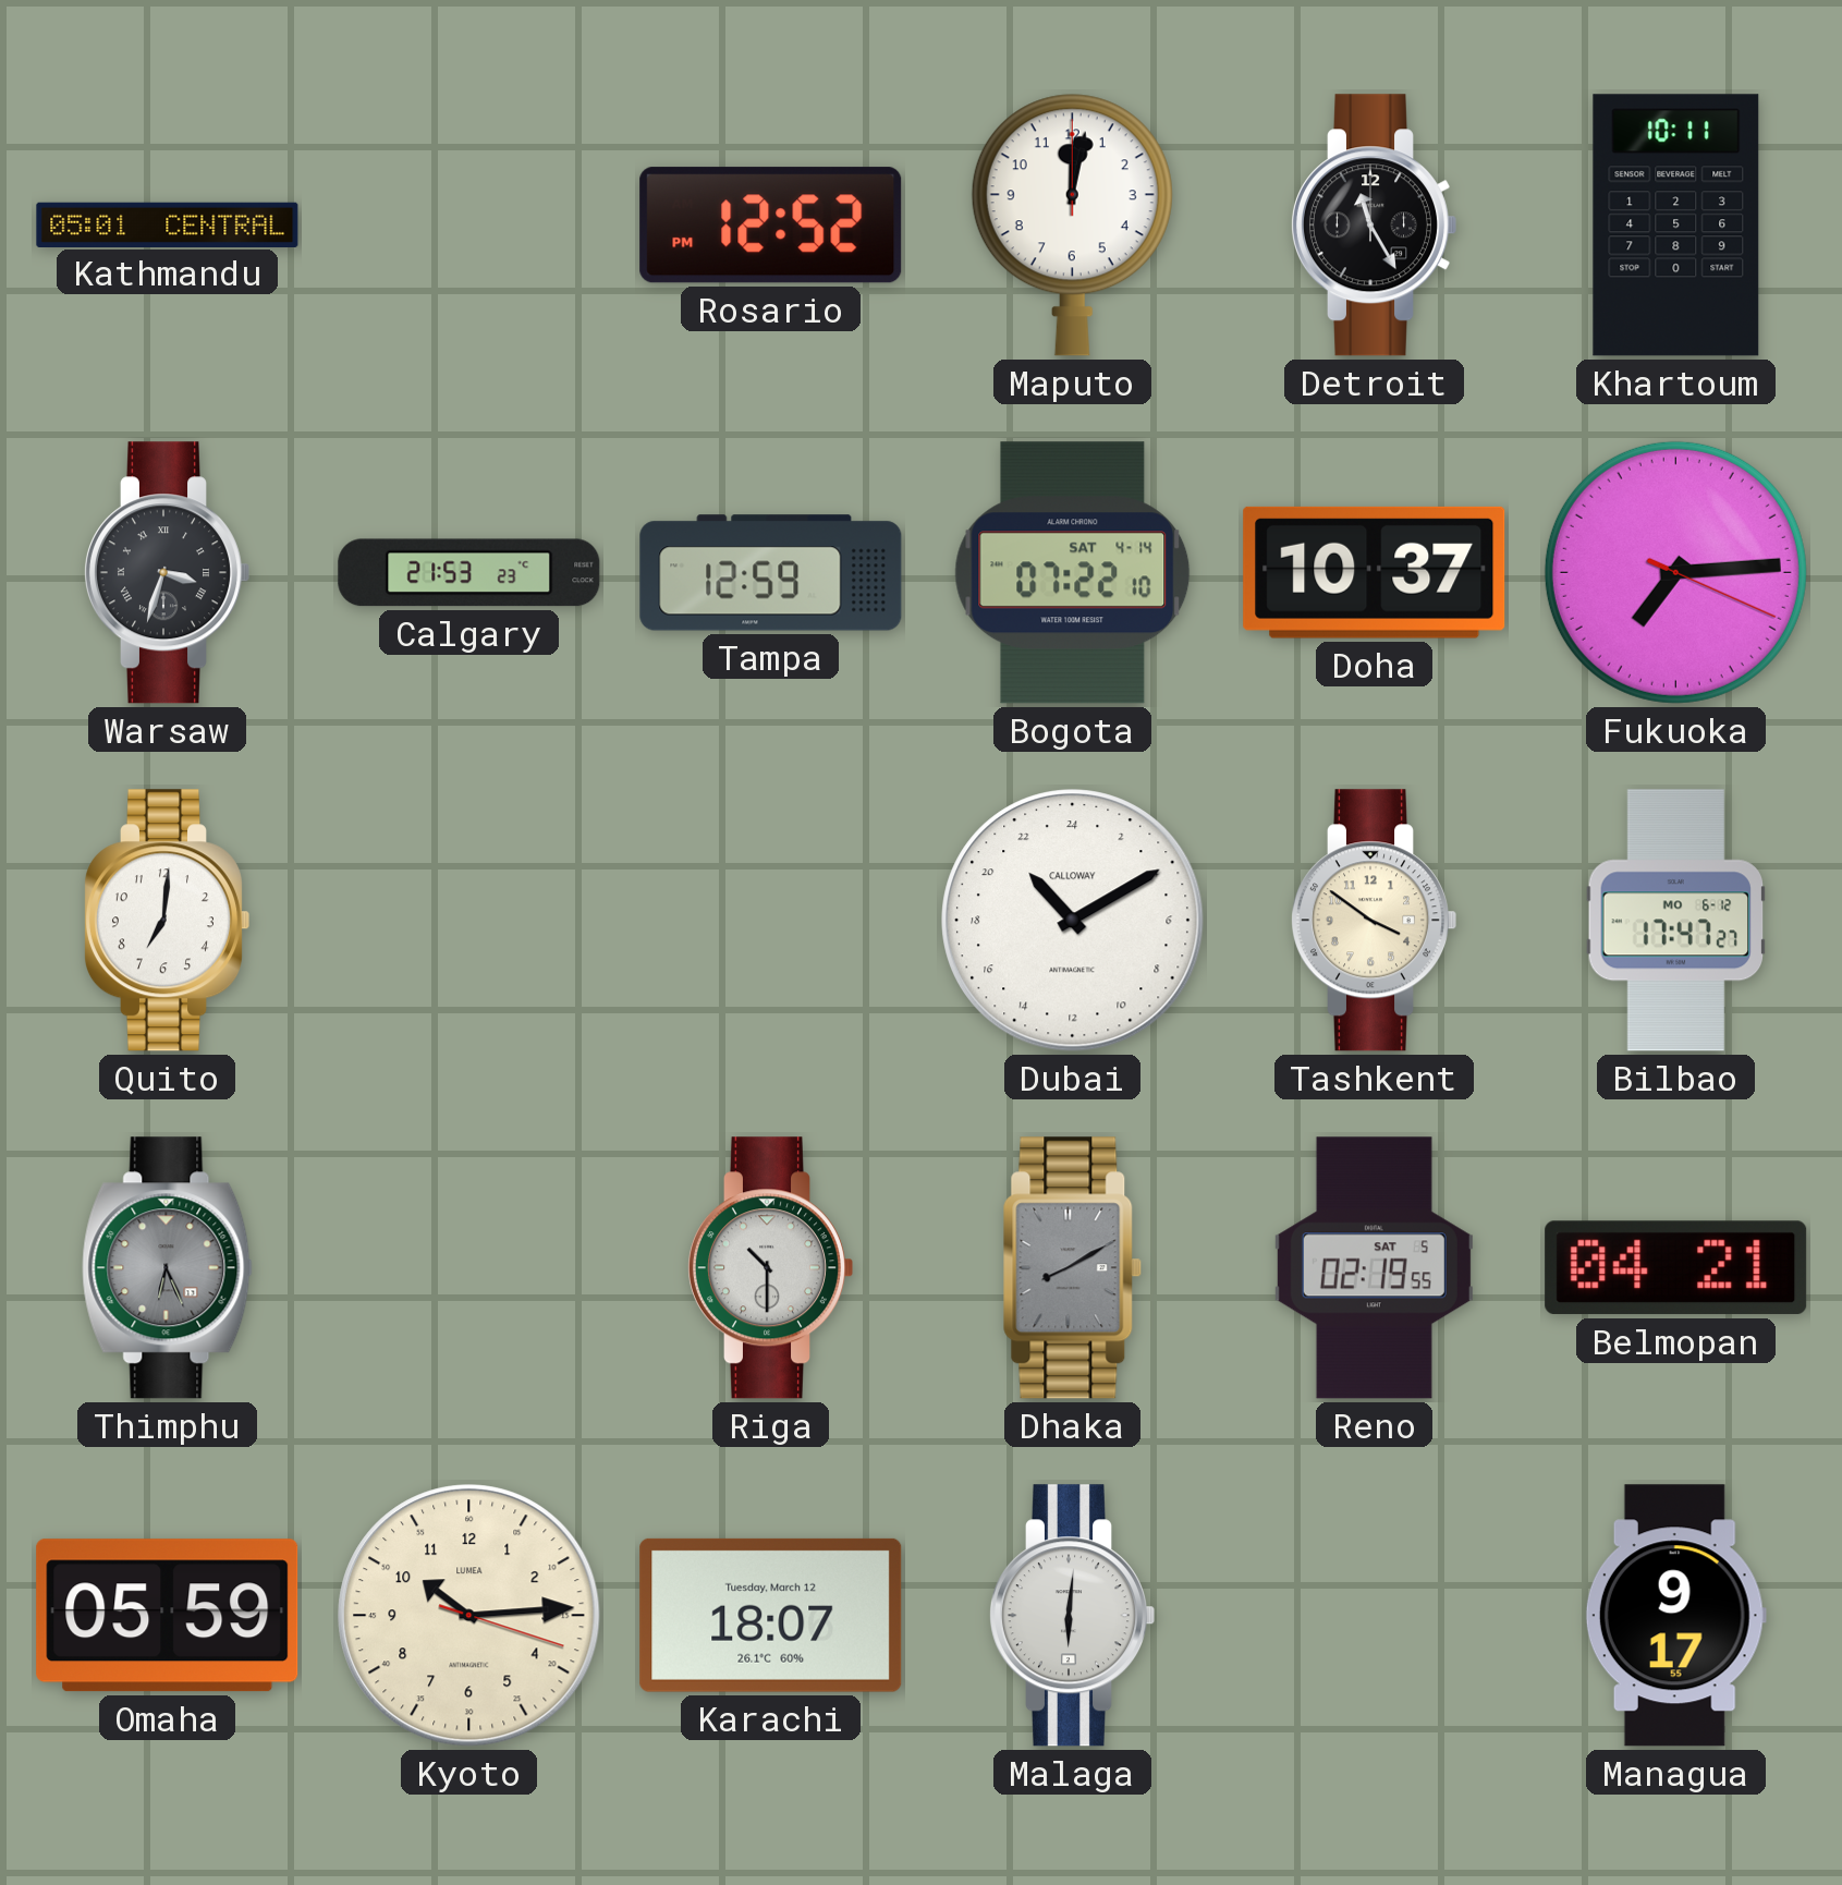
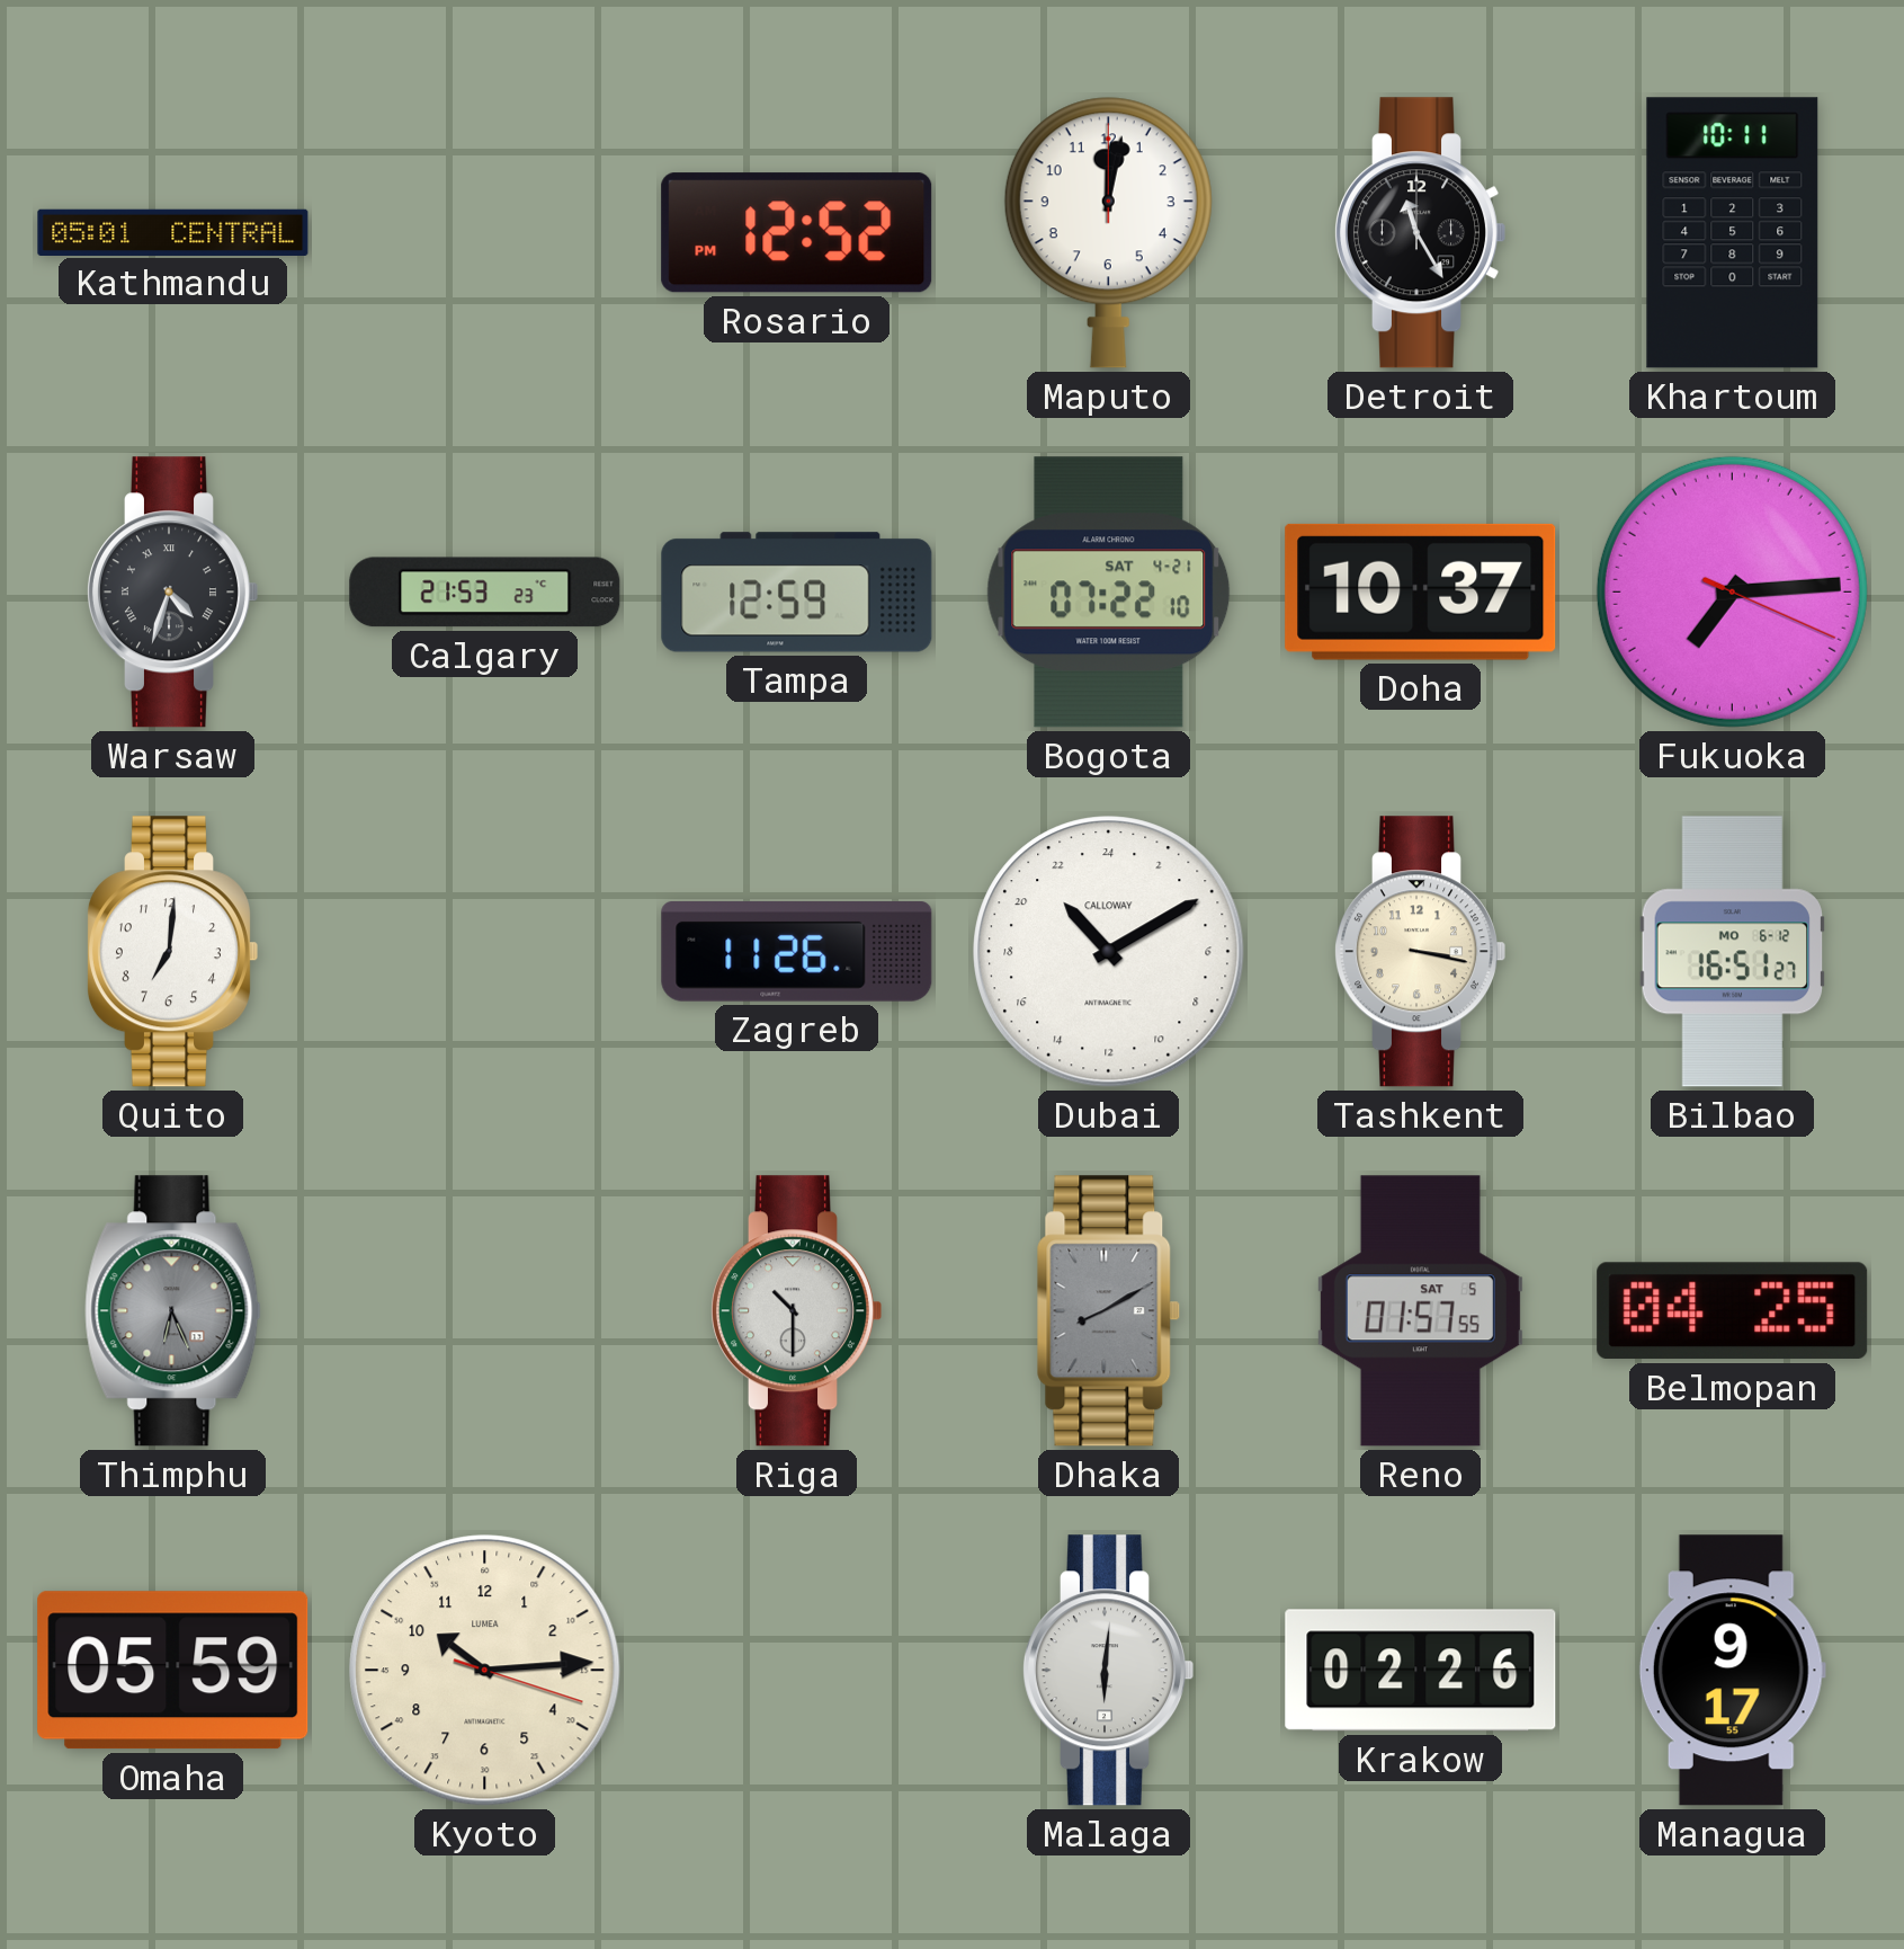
Warsaw: 3:33 -> 4:33 (171, 593)
Bogota date: SAT 4-14 -> SAT 4-21 (1109, 593)
Zagreb: none -> 11:26 (797, 952)
Tashkent: 3:51 -> 3:17 (1419, 952)
Bilbao: 17:47 -> 16:51 (1732, 952)
Reno: 02:19 -> 01:57 (1420, 1311)
Belmopan: 04:21 -> 04:25 (1733, 1311)
Karachi: 18:07 -> none (771, 1615)
Krakow: none -> 02:26 (1421, 1671)
